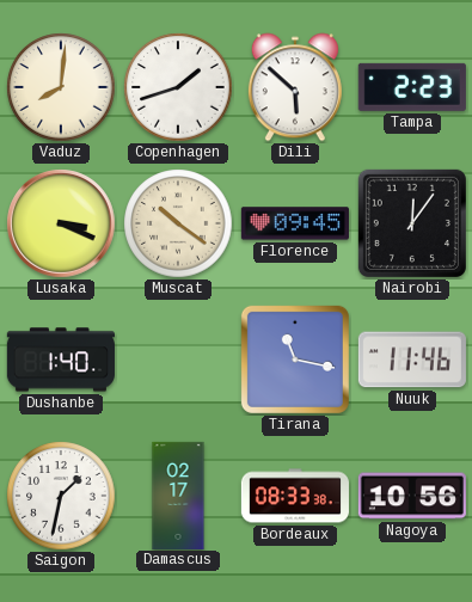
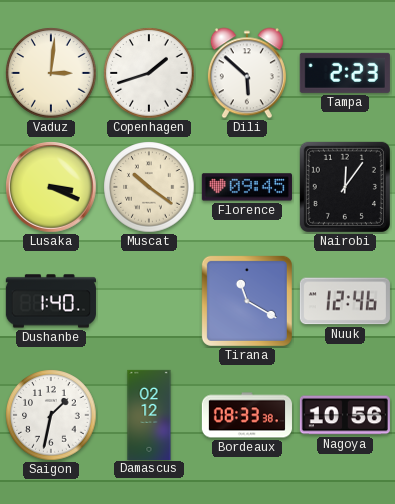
Vaduz: 8:01 -> 3:01 (51, 73)
Tirana: 11:17 -> 11:20 (247, 301)
Nuuk: 11:46 -> 12:46 (345, 301)
Damascus: 02:17 -> 02:12 (149, 414)
